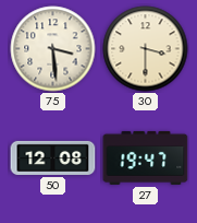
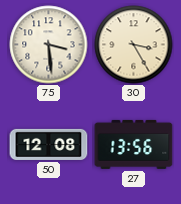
30: 3:30 -> 3:25 (134, 45)
27: 19:47 -> 13:56 (134, 144)
